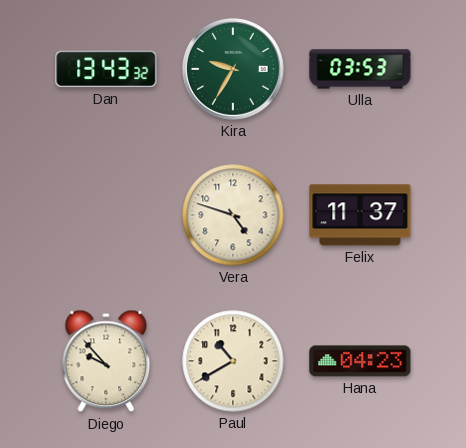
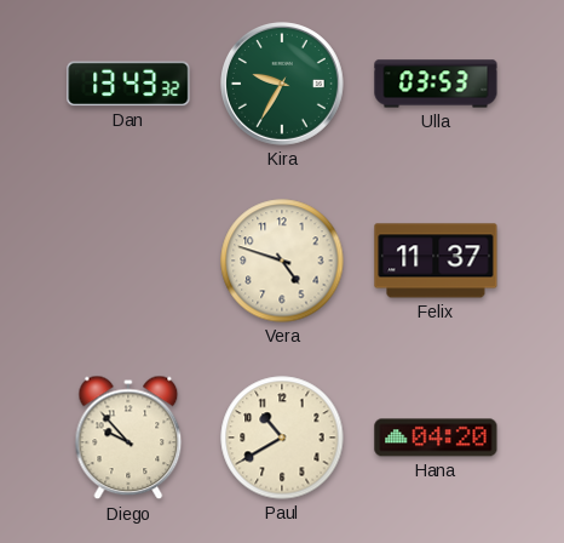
Hana: 04:23 -> 04:20 (436, 438)
